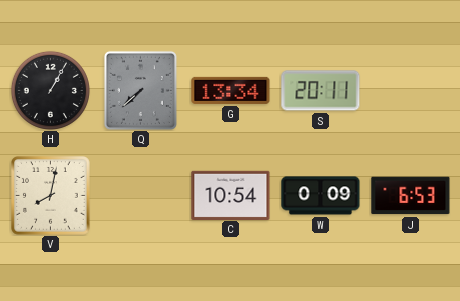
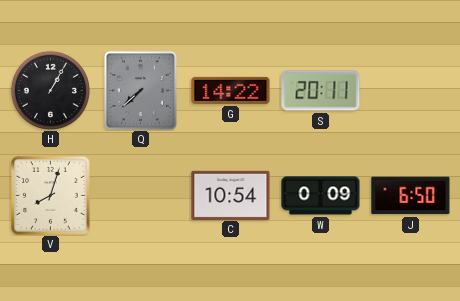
G: 13:34 -> 14:22 (231, 90)
V: 8:02 -> 8:03 (51, 196)
J: 6:53 -> 6:50 (411, 196)
